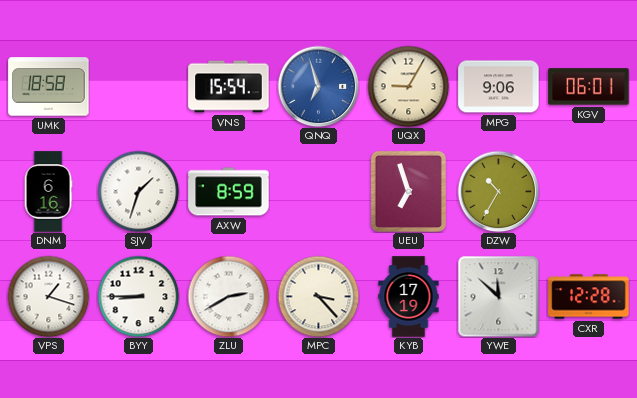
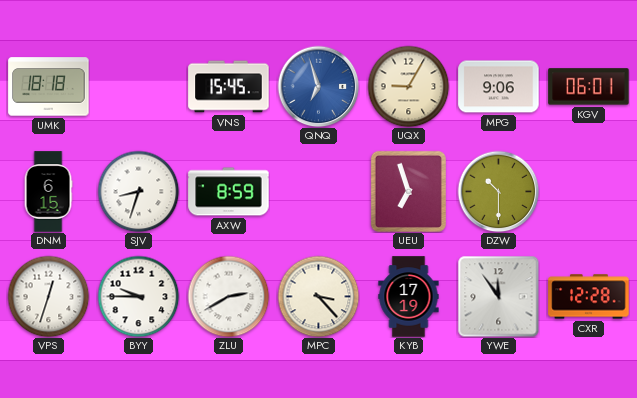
UMK: 18:58 -> 18:18 (49, 87)
VNS: 15:54 -> 15:45 (229, 87)
DNM: 6:16 -> 6:15 (48, 192)
SJV: 1:33 -> 8:33 (138, 191)
DZW: 10:35 -> 10:30 (498, 191)
VPS: 1:18 -> 12:33 (48, 296)
BYY: 8:45 -> 9:45 (138, 296)
YWE: 11:52 -> 11:54 (498, 296)
